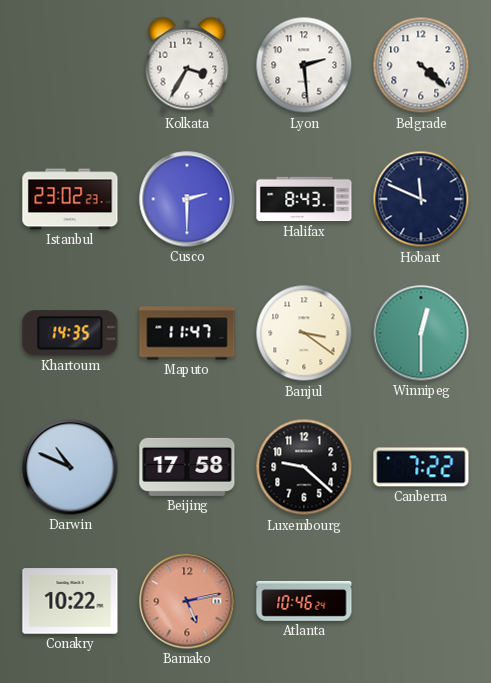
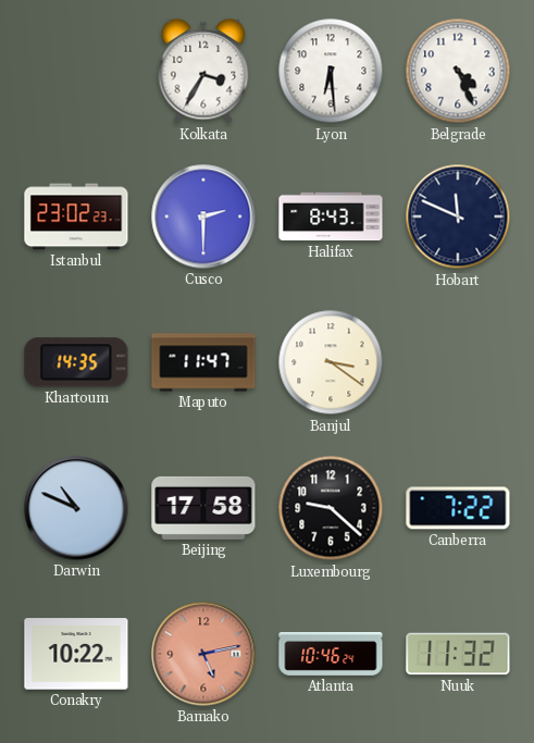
Lyon: 2:29 -> 6:29 (331, 71)
Belgrade: 4:22 -> 4:26 (458, 71)
Winnipeg: 12:30 -> none (421, 333)
Nuuk: none -> 11:32 (458, 654)
